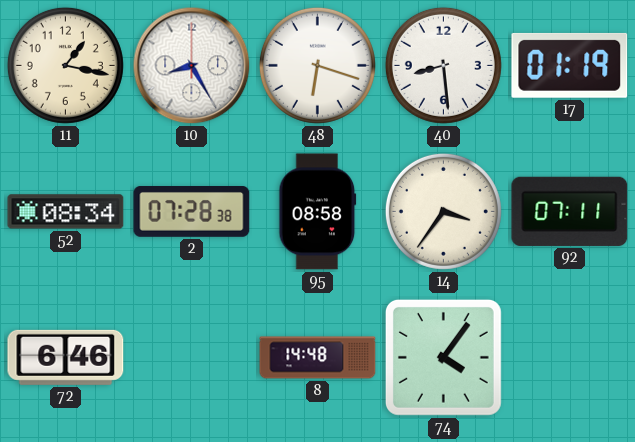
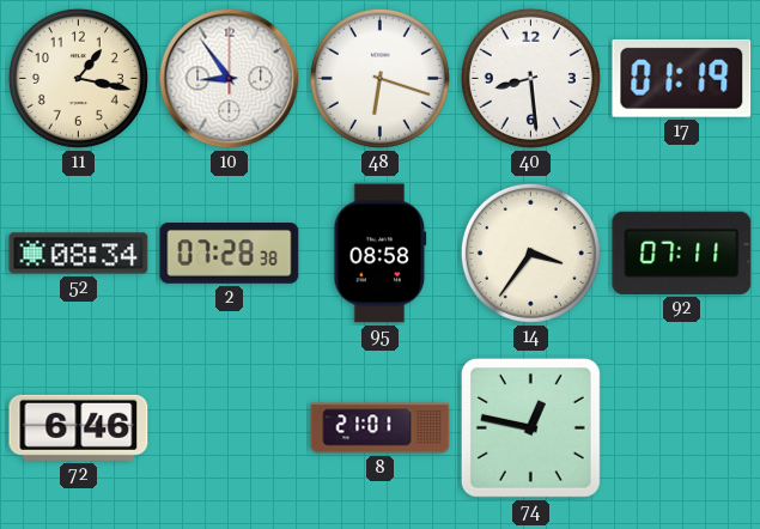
10: 8:25 -> 8:54 (230, 79)
8: 14:48 -> 21:01 (381, 428)
74: 4:06 -> 12:47 (530, 427)
